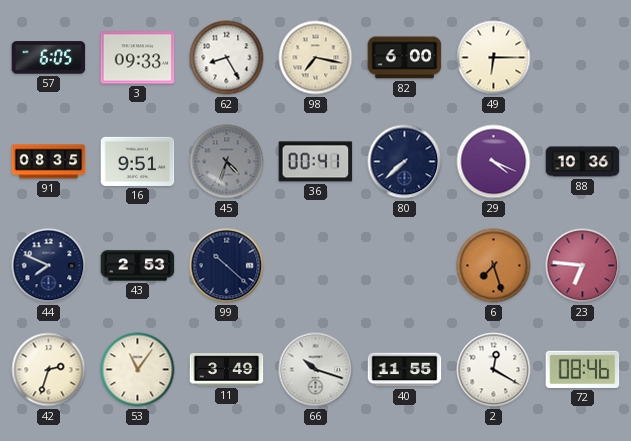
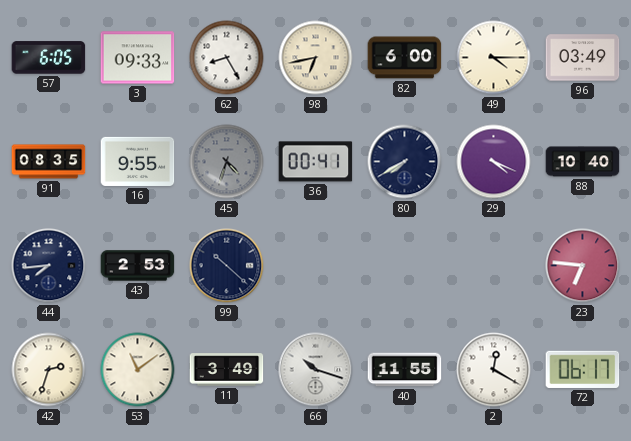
98: 7:17 -> 6:43 (316, 58)
49: 6:15 -> 4:15 (494, 58)
96: none -> 03:49 (583, 58)
16: 9:51 -> 9:55 (138, 161)
80: 7:38 -> 7:40 (405, 162)
88: 10:36 -> 10:40 (583, 162)
44: 7:49 -> 7:44 (49, 266)
6: 7:27 -> none (494, 266)
53: 11:06 -> 11:09 (138, 370)
72: 08:46 -> 06:17 (583, 369)
